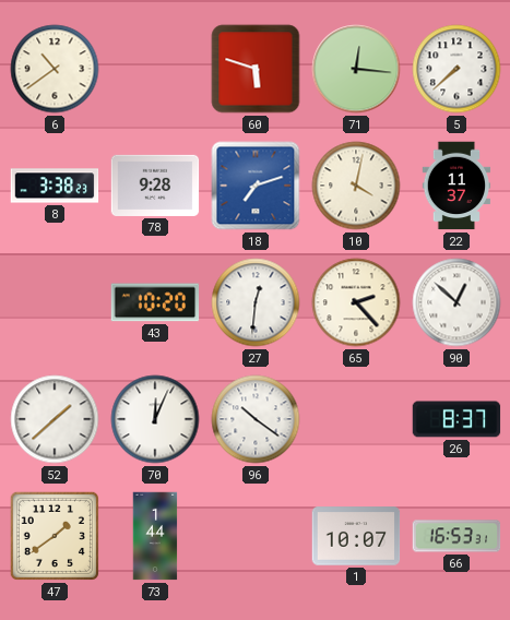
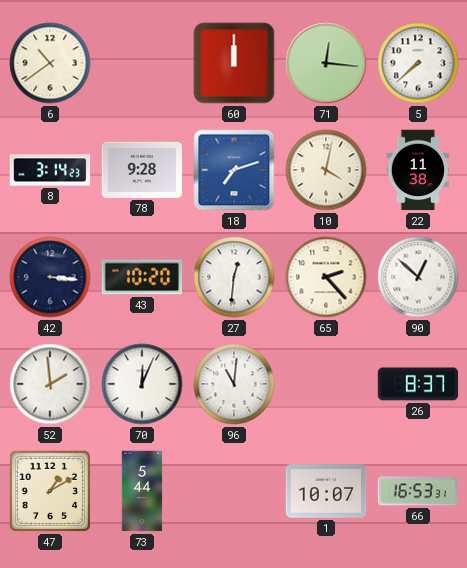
60: 5:48 -> 12:00 (234, 63)
8: 3:38 -> 3:14 (50, 170)
22: 11:37 -> 11:38 (418, 170)
42: none -> 3:16 (50, 277)
52: 1:38 -> 1:59 (50, 384)
96: 10:21 -> 11:01 (234, 384)
47: 1:39 -> 1:10 (50, 491)
73: 1:44 -> 5:44 (142, 491)
